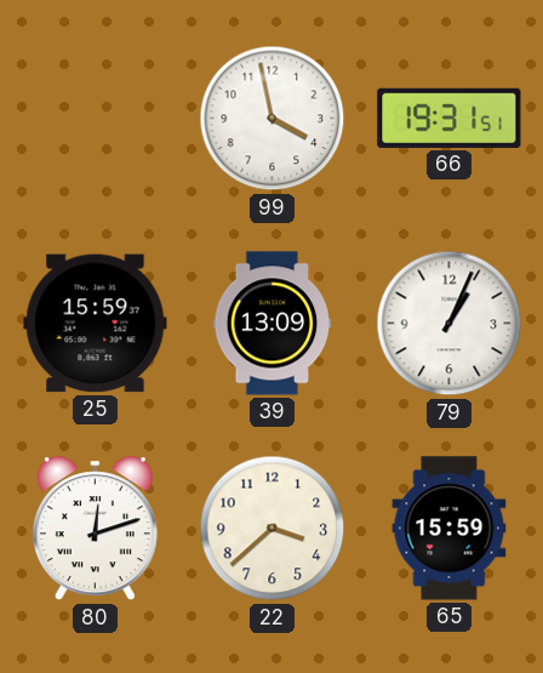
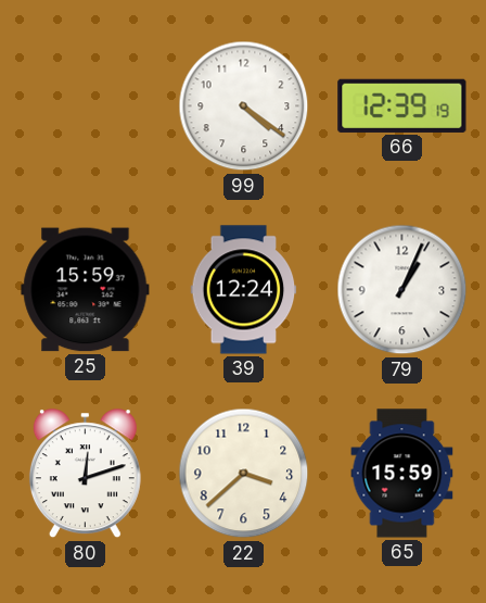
99: 3:58 -> 4:21 (244, 106)
66: 19:31 -> 12:39 (402, 105)
39: 13:09 -> 12:24 (244, 290)
